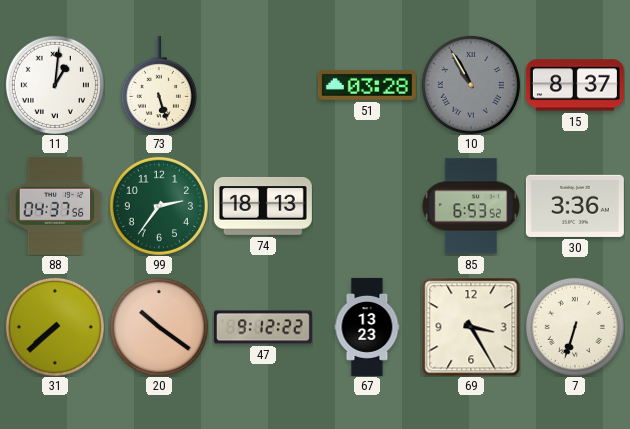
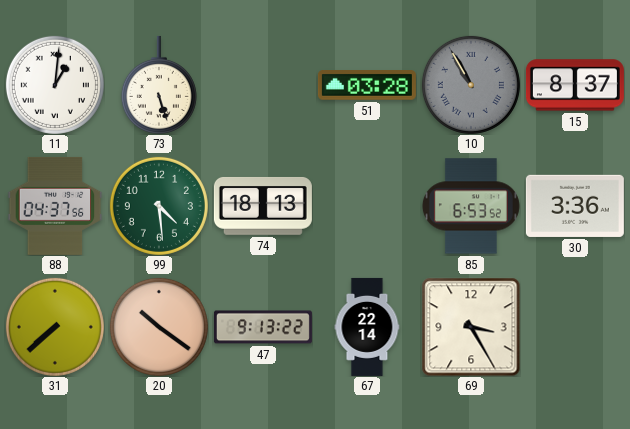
99: 2:36 -> 4:29 (159, 206)
47: 9:12 -> 9:13 (263, 327)
67: 13:23 -> 22:14 (367, 327)
7: 6:33 -> none (575, 327)
